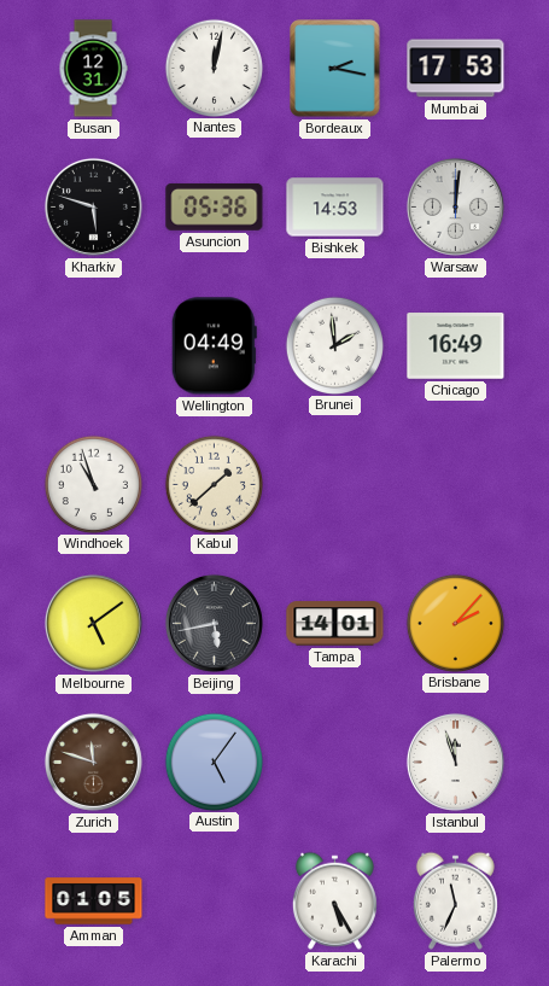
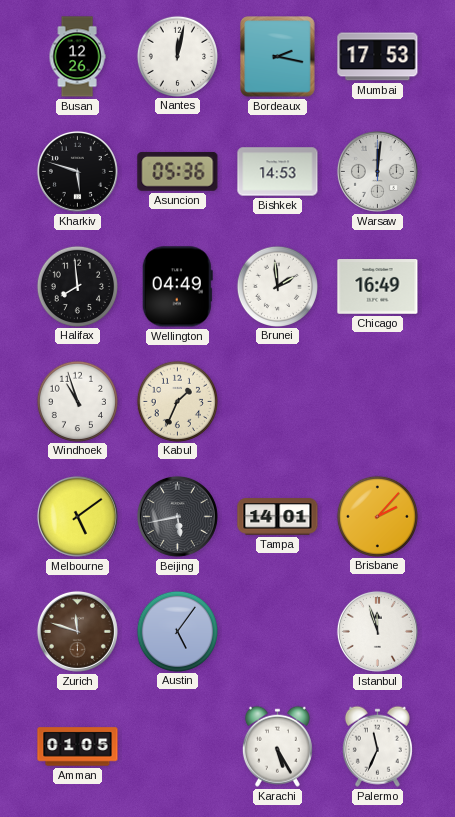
Busan: 12:31 -> 12:26 (77, 57)
Halifax: none -> 7:59 (77, 286)
Kabul: 1:38 -> 1:34 (177, 401)
